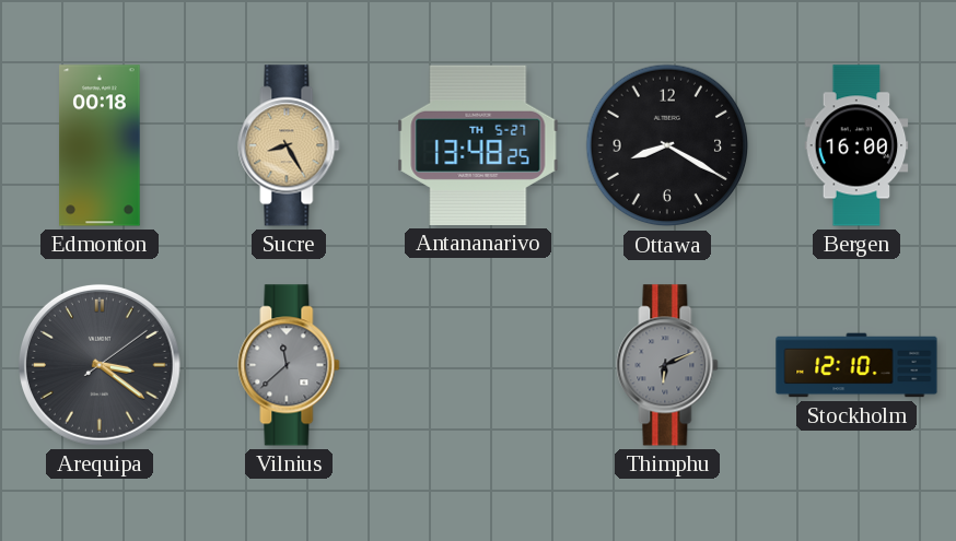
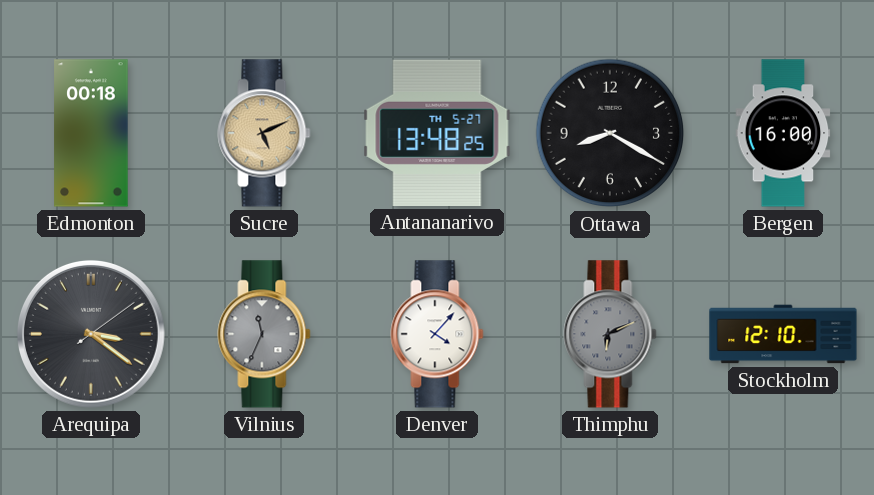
Sucre: 8:25 -> 5:11 (264, 133)
Vilnius: 11:38 -> 11:34 (264, 334)
Denver: none -> 4:07 (437, 334)
